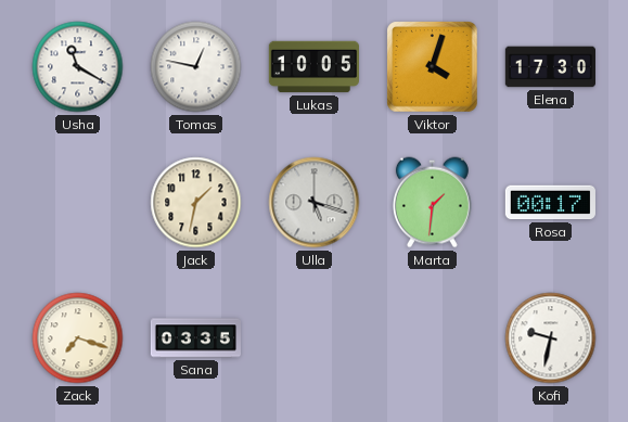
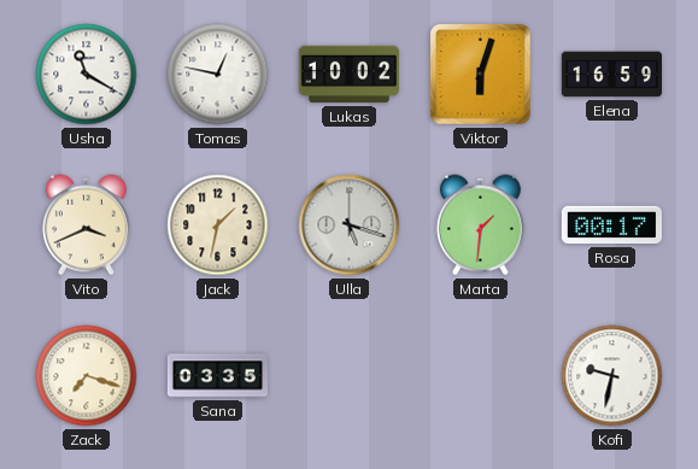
Lukas: 10:05 -> 10:02 (348, 75)
Viktor: 4:03 -> 6:03 (481, 75)
Elena: 17:30 -> 16:59 (611, 75)
Vito: none -> 3:41 (86, 225)
